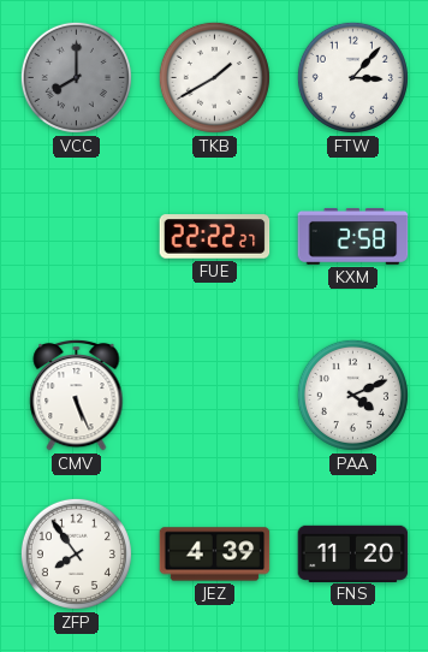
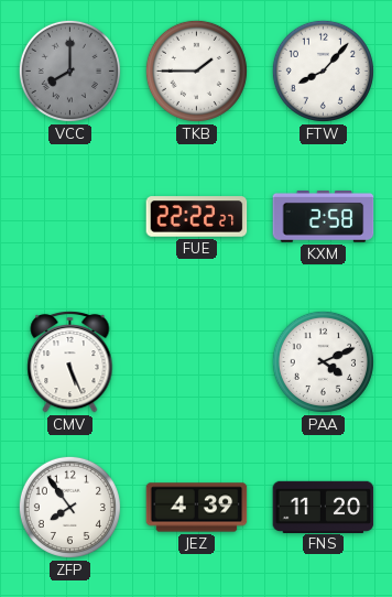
TKB: 1:40 -> 1:45 (196, 70)
FTW: 3:07 -> 8:07 (323, 70)
